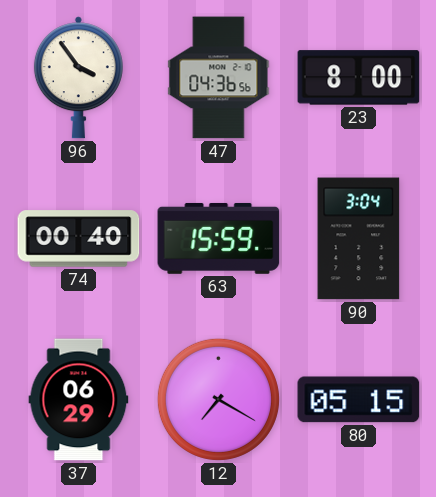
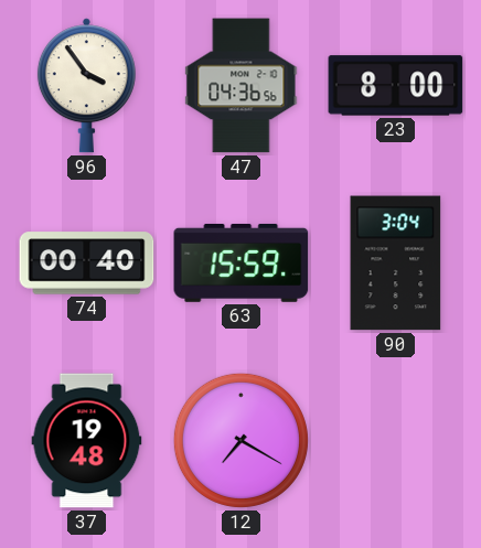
37: 06:29 -> 19:48 (87, 441)
80: 05:15 -> none (359, 400)
